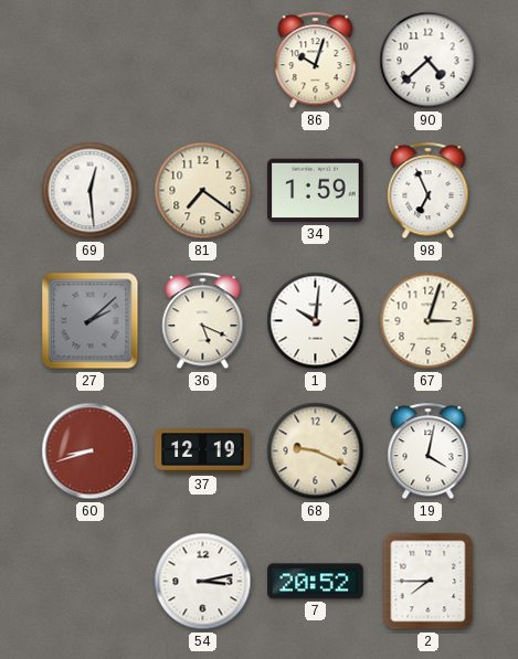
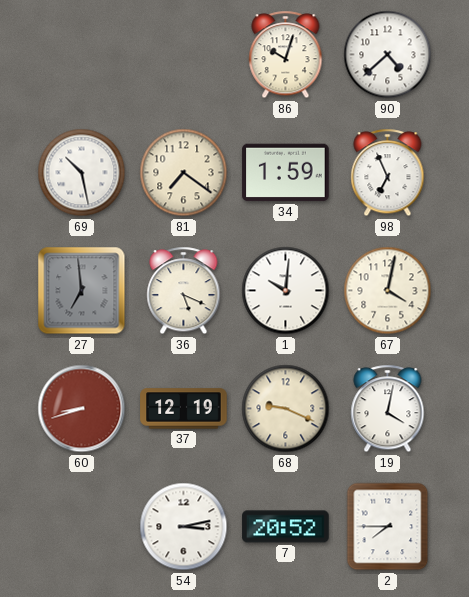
69: 12:29 -> 10:28 (82, 173)
27: 2:08 -> 6:59 (82, 291)
67: 3:03 -> 4:02 (388, 291)
